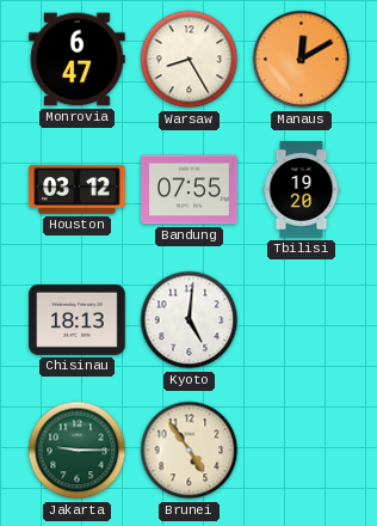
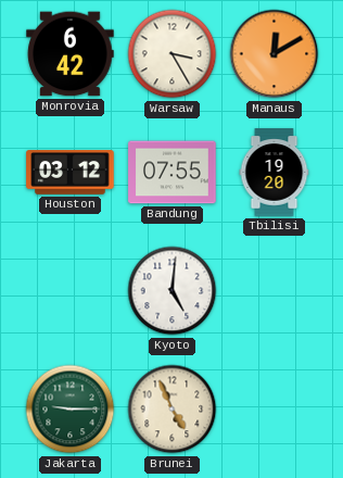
Monrovia: 6:47 -> 6:42 (71, 54)
Warsaw: 8:25 -> 3:25 (173, 54)
Chisinau: 18:13 -> none (78, 319)
Brunei: 4:54 -> 4:56 (173, 410)
